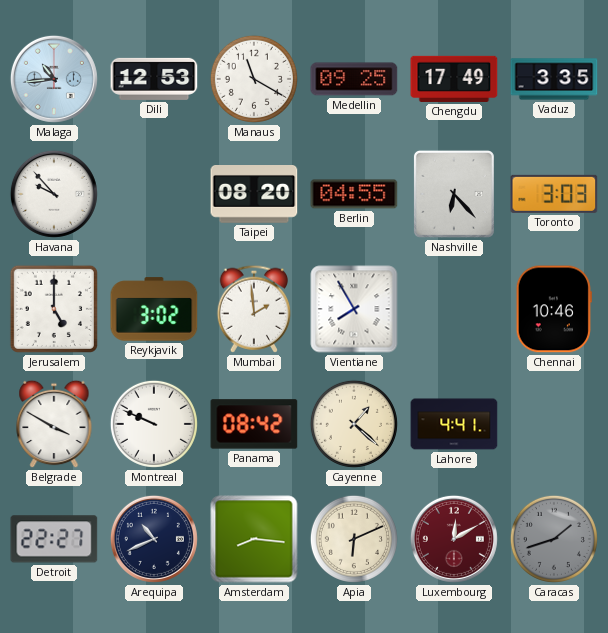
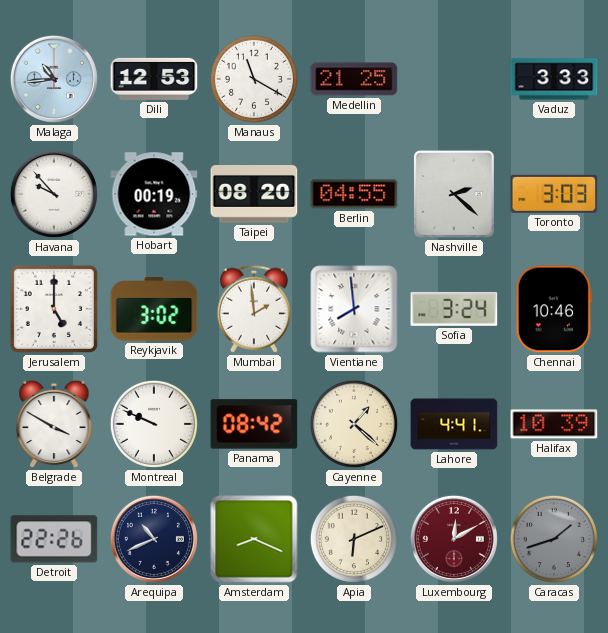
Medellin: 09:25 -> 21:25 (354, 79)
Chengdu: 17:49 -> none (454, 79)
Vaduz: 3:35 -> 3:33 (554, 79)
Hobart: none -> 00:19 (154, 194)
Nashville: 6:23 -> 2:22 (454, 194)
Vientiane: 7:55 -> 7:59 (354, 309)
Sofia: none -> 3:24 (454, 309)
Halifax: none -> 10:39 (554, 424)
Detroit: 22:27 -> 22:26 (54, 539)
Amsterdam: 8:16 -> 8:19 (254, 539)
